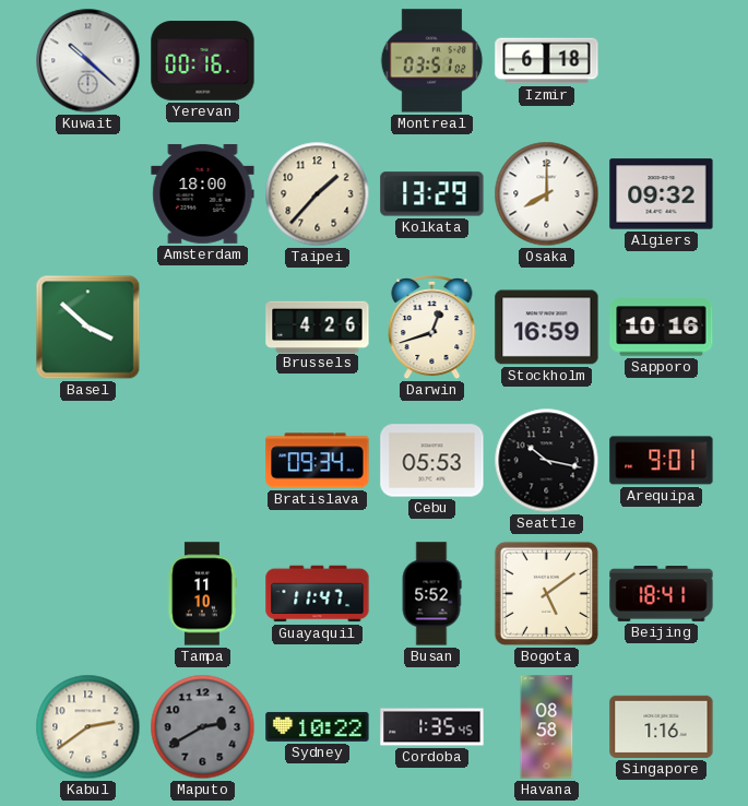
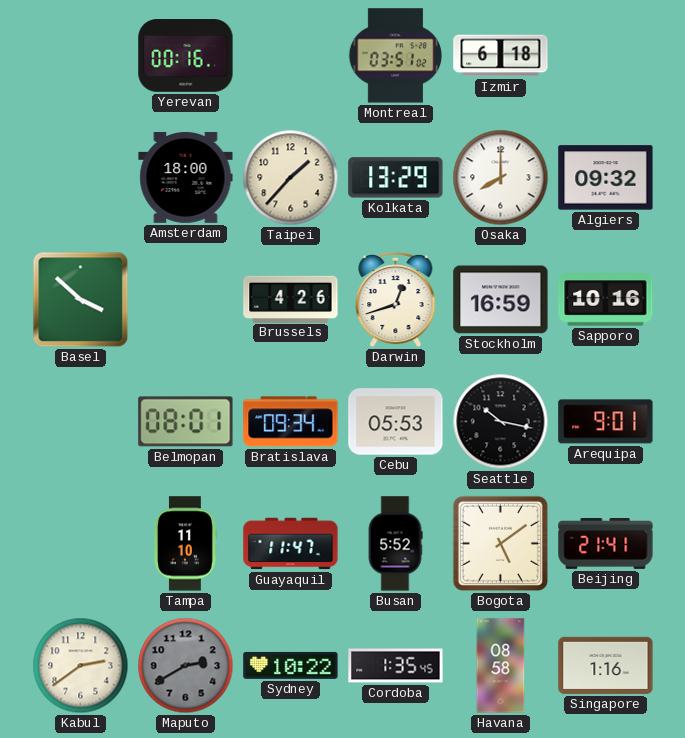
Kuwait: 10:22 -> none (88, 61)
Belmopan: none -> 08:01 (186, 422)
Beijing: 18:41 -> 21:41 (606, 544)
